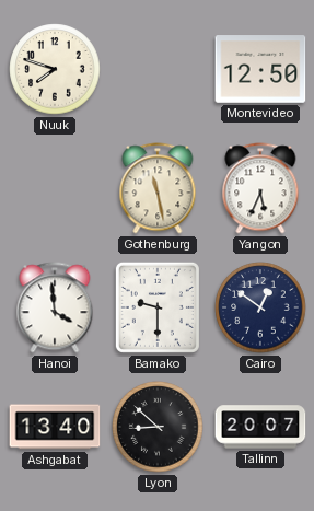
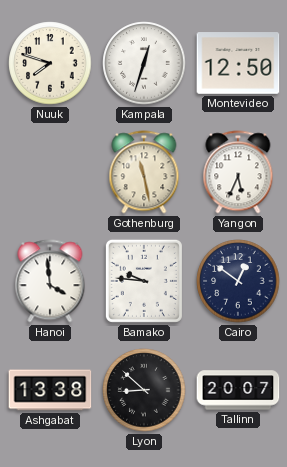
Kampala: none -> 12:33 (144, 63)
Bamako: 9:30 -> 9:46 (144, 281)
Ashgabat: 13:40 -> 13:38 (50, 390)
